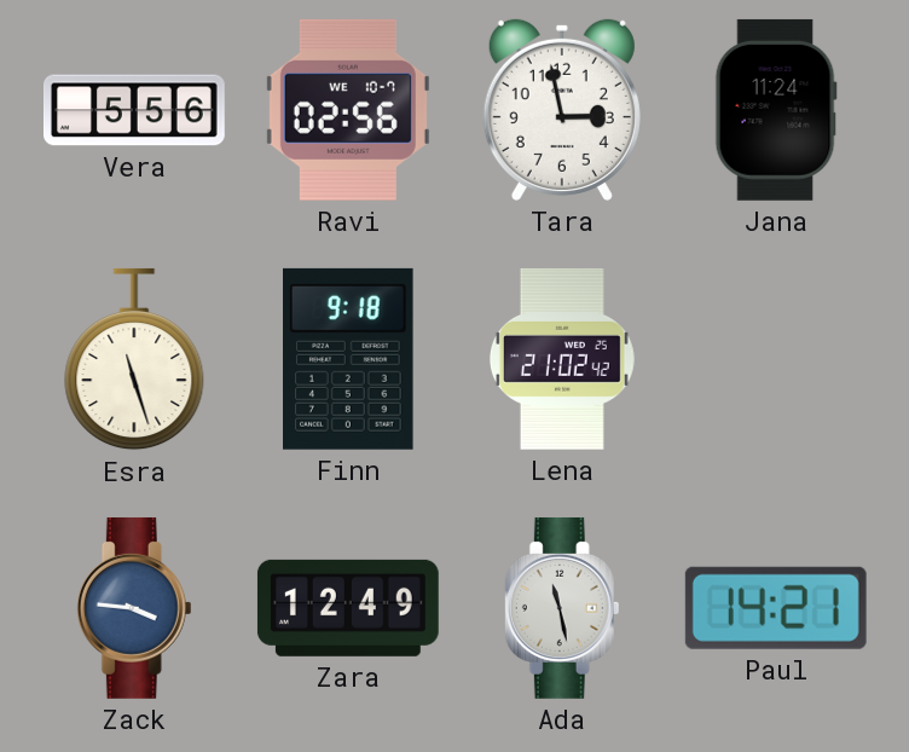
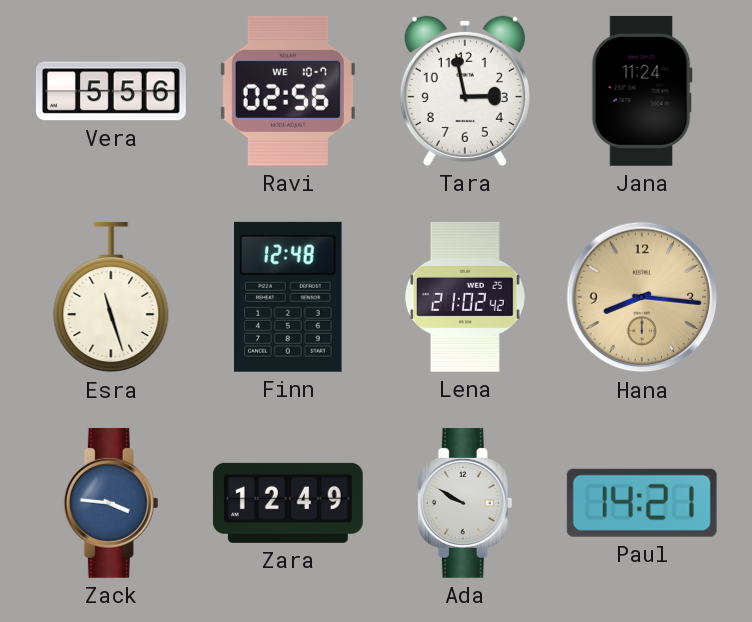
Finn: 9:18 -> 12:48 (289, 297)
Hana: none -> 8:16 (642, 297)
Ada: 11:28 -> 9:50 (465, 503)
